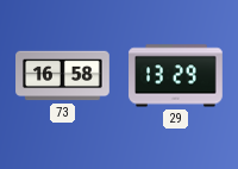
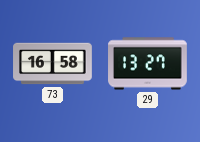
29: 13:29 -> 13:27 (148, 64)
